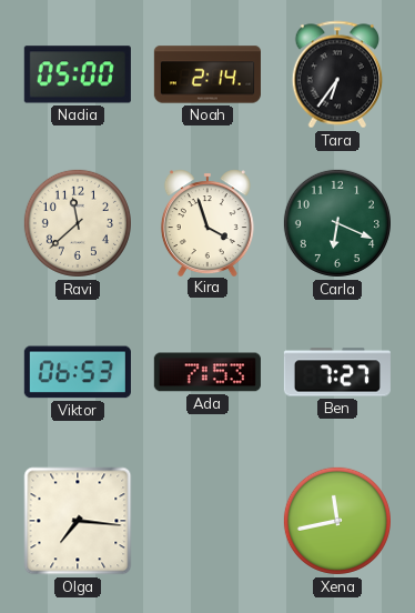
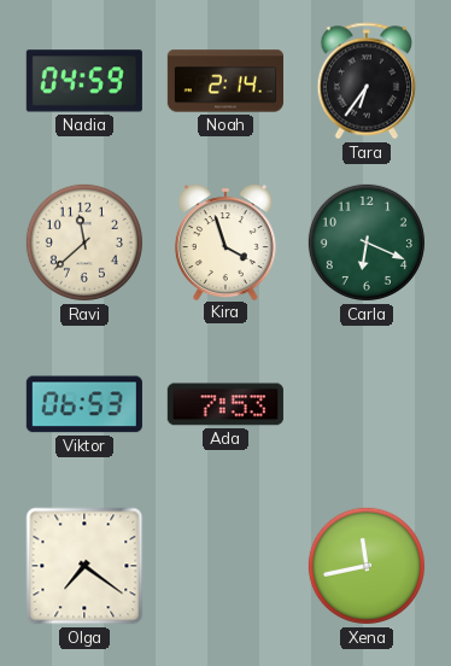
Nadia: 05:00 -> 04:59 (84, 81)
Ben: 7:27 -> none (337, 372)
Olga: 7:16 -> 7:21 (84, 566)
